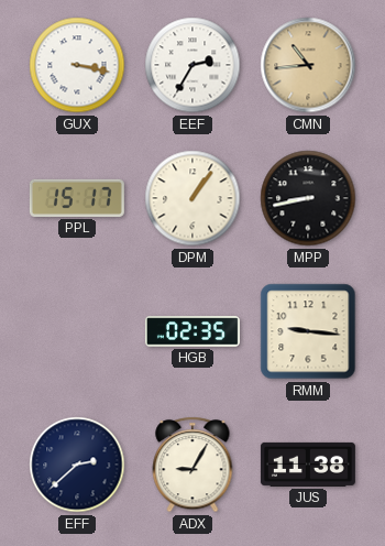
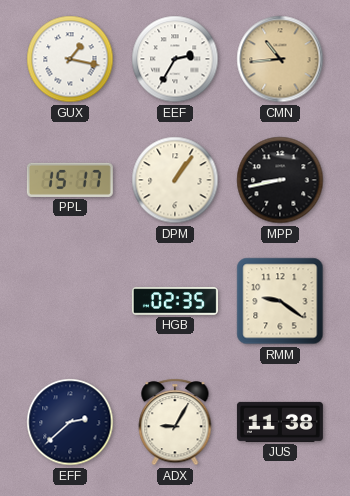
GUX: 3:17 -> 1:17 (70, 59)
RMM: 9:16 -> 9:21 (280, 301)
